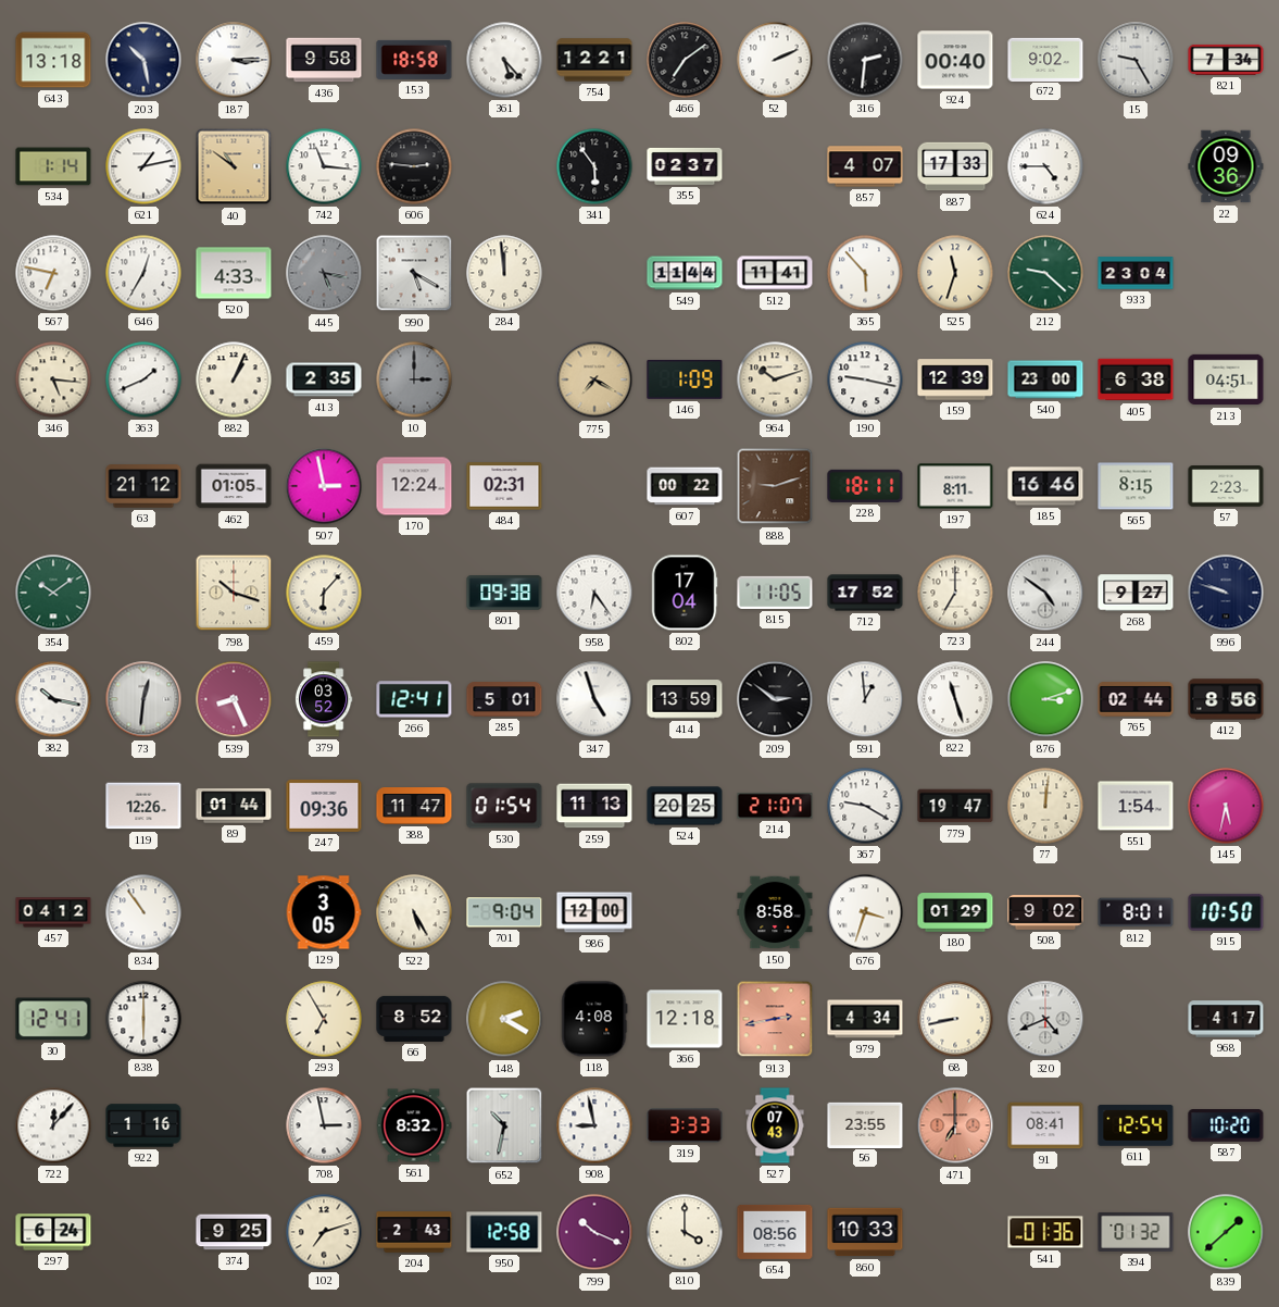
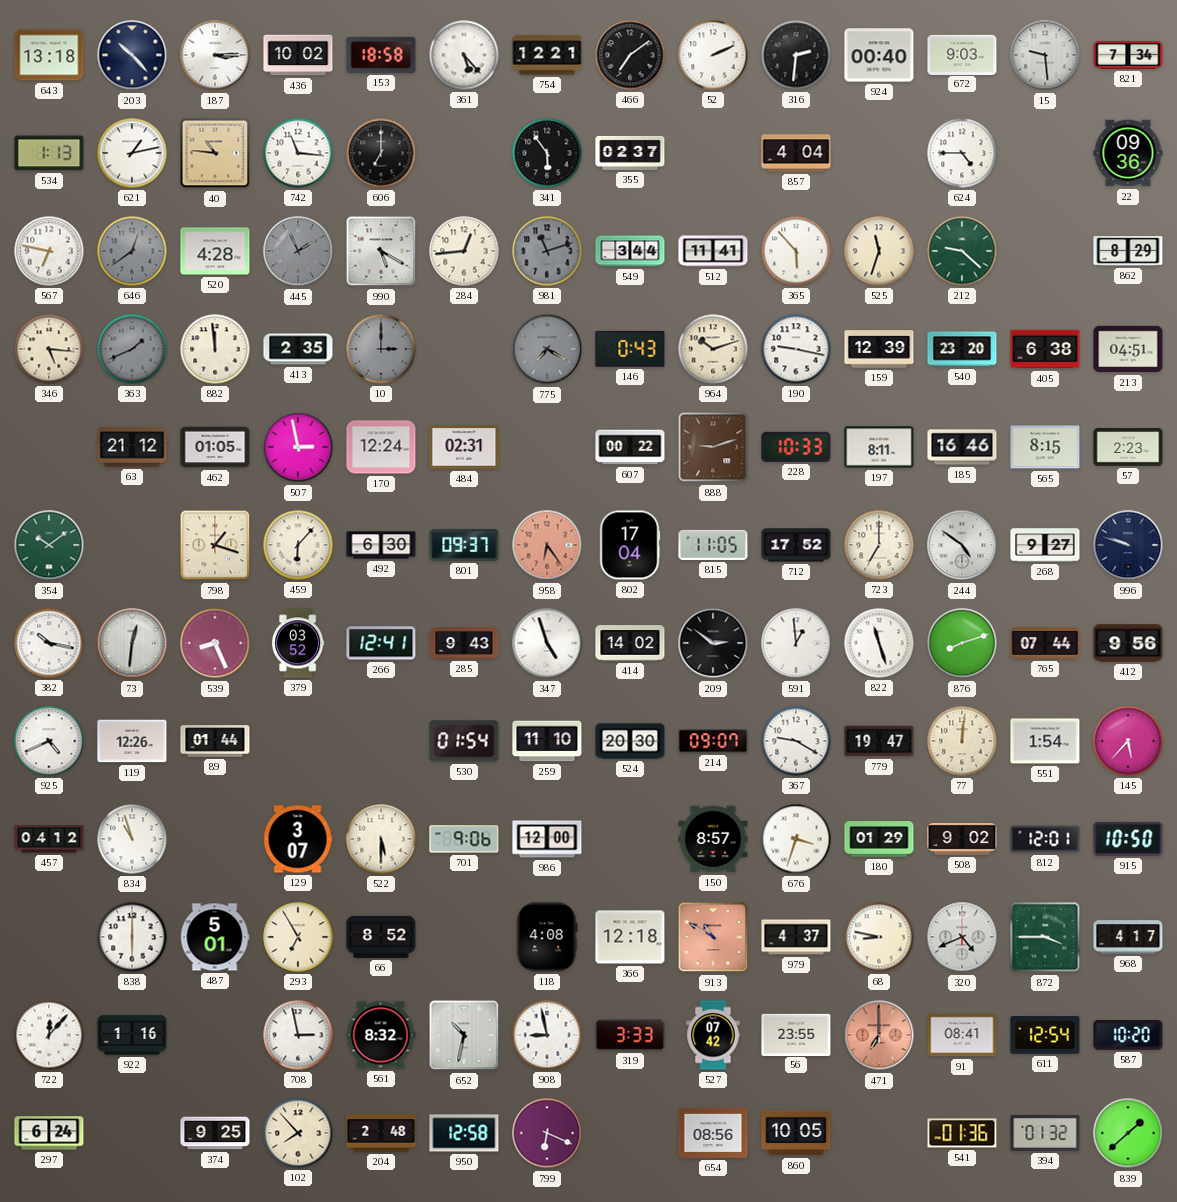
203: 10:28 -> 10:23 (132, 55)
436: 9:58 -> 10:02 (298, 55)
672: 9:02 -> 9:03 (962, 54)
15: 9:25 -> 9:29 (1045, 55)
534: 1:14 -> 1:13 (49, 153)
40: 10:51 -> 10:46 (215, 153)
606: 2:46 -> 7:00 (381, 153)
857: 4:07 -> 4:04 (796, 153)
887: 17:33 -> none (955, 166)
646: 12:35 -> 12:39 (132, 251)
646 dial: white -> grey (132, 251)
520: 4:33 -> 4:28 (215, 251)
445: 5:17 -> 1:56 (298, 251)
284: 11:59 -> 12:44 (464, 251)
981: none -> 11:12 (547, 251)
549: 11:44 -> 3:44 (630, 251)
933: 23:04 -> none (1136, 273)
862: none -> 8:29 (1128, 251)
363 dial: white -> grey (132, 349)
882: 1:04 -> 11:59 (215, 349)
775 dial: champagne -> grey (547, 349)
146: 1:09 -> 0:43 (630, 349)
540: 23:00 -> 23:20 (962, 349)
228: 18:11 -> 10:33 (796, 447)
798: 10:18 -> 1:18 (215, 545)
492: none -> 6:30 (381, 545)
801: 09:38 -> 09:37 (464, 545)
958 dial: white -> salmon (547, 545)
285: 5:01 -> 9:43 (464, 643)
414: 13:59 -> 14:02 (630, 643)
876: 3:12 -> 8:12 (962, 643)
765: 02:44 -> 07:44 (1045, 643)
412: 8:56 -> 9:56 (1128, 643)
925: none -> 4:41 (49, 741)
247: 09:36 -> none (324, 806)
388: 11:47 -> none (414, 807)
259: 11:13 -> 11:10 (547, 741)
524: 20:25 -> 20:30 (630, 741)
214: 21:07 -> 09:07 (713, 741)
145: 5:32 -> 5:37 (1128, 741)
834: 10:54 -> 10:57 (132, 839)
129: 3:05 -> 3:07 (298, 839)
522: 5:25 -> 5:30 (381, 839)
701: 9:04 -> 9:06 (464, 839)
150: 8:58 -> 8:57 (713, 839)
812: 8:01 -> 12:01 (1045, 839)
30: 12:41 -> none (53, 1019)
487: none -> 5:01 (215, 937)
148: 2:20 -> none (504, 1019)
913: 2:43 -> 10:50 (713, 937)
979: 4:34 -> 4:37 (796, 937)
68: 8:43 -> 8:47 (879, 937)
872: none -> 3:45 (1045, 937)
527: 07:43 -> 07:42 (713, 1035)
102: 7:12 -> 7:53 (298, 1133)
204: 2:43 -> 2:48 (381, 1133)
799: 10:19 -> 6:19 (547, 1133)
810: 4:00 -> none (685, 1232)
860: 10:33 -> 10:05 (796, 1133)
